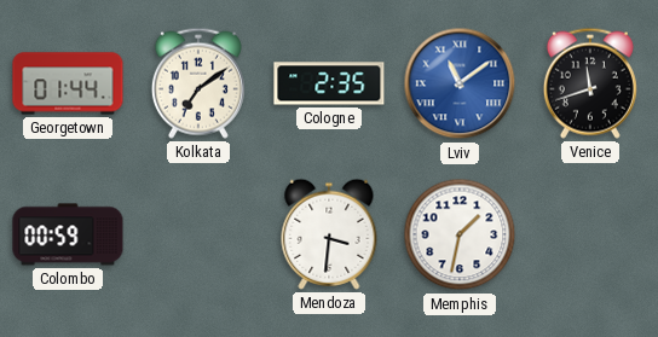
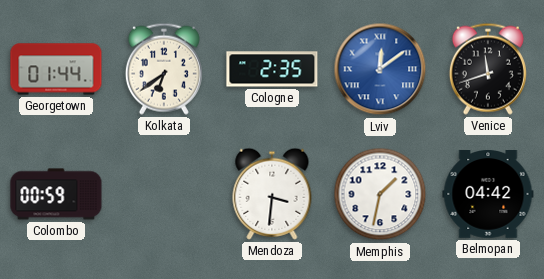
Kolkata: 7:09 -> 6:39 (164, 69)
Lviv: 11:09 -> 12:09 (380, 69)
Belmopan: none -> 04:42 (488, 195)
